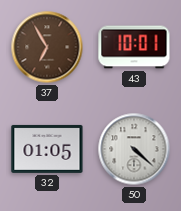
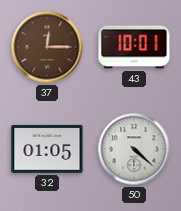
37: 6:55 -> 12:15 (47, 47)
